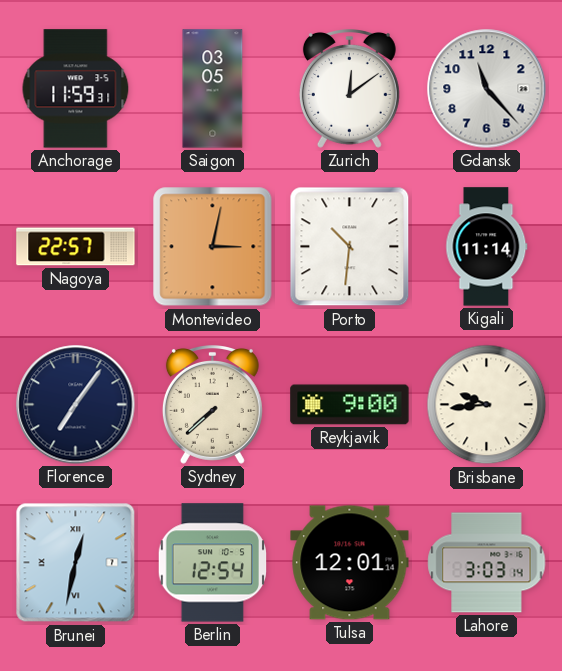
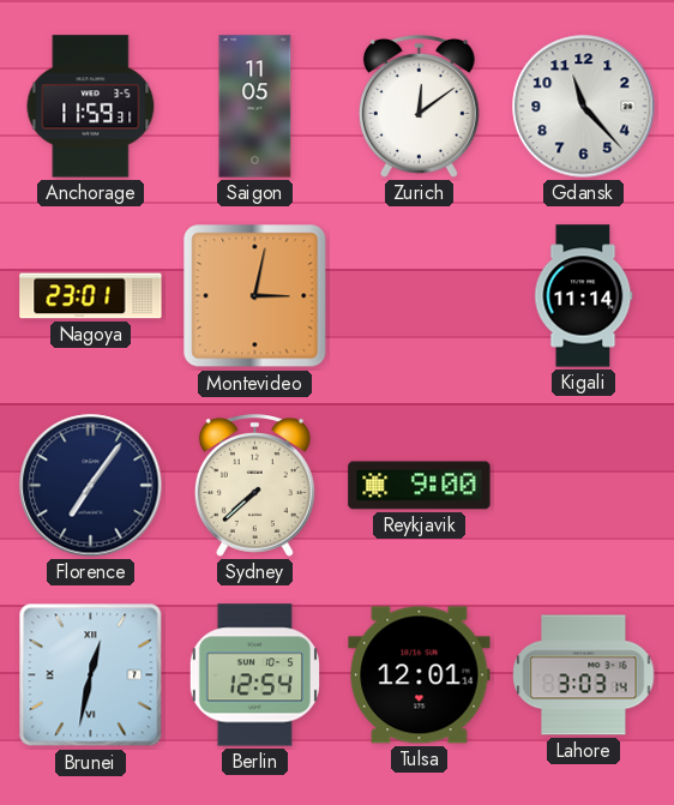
Saigon: 03:05 -> 11:05 (255, 107)
Nagoya: 22:57 -> 23:01 (91, 296)
Porto: 10:31 -> none (350, 247)
Brisbane: 9:44 -> none (487, 405)
